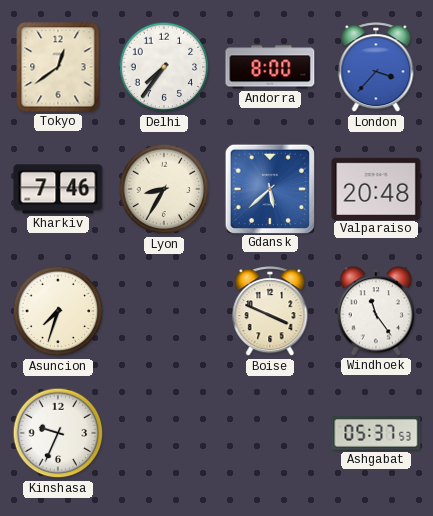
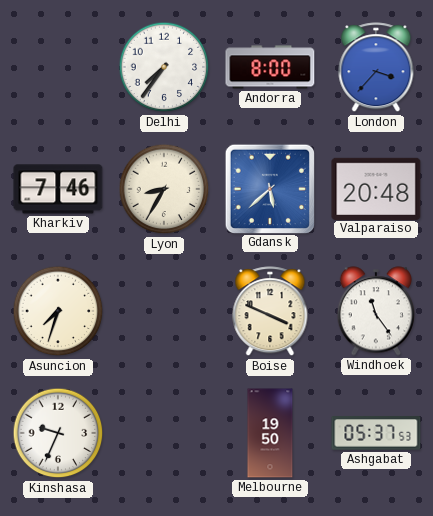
Tokyo: 12:39 -> none (58, 67)
Melbourne: none -> 19:50 (270, 433)
